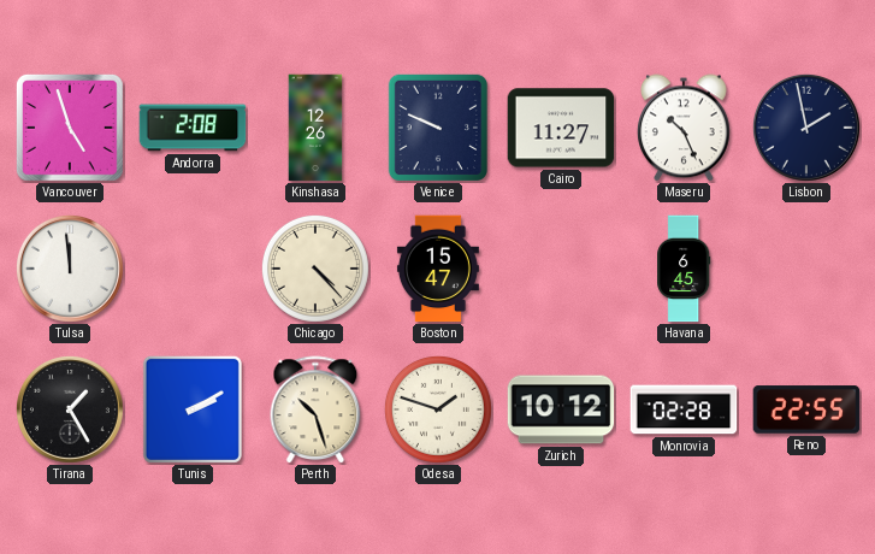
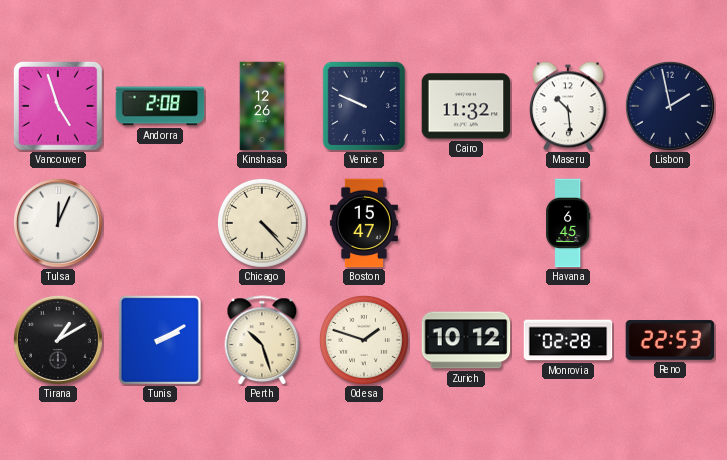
Cairo: 11:27 -> 11:32 (466, 106)
Maseru: 10:26 -> 10:29 (568, 106)
Tulsa: 11:59 -> 12:04 (58, 223)
Tirana: 1:25 -> 1:10 (58, 340)
Reno: 22:55 -> 22:53 (670, 340)
